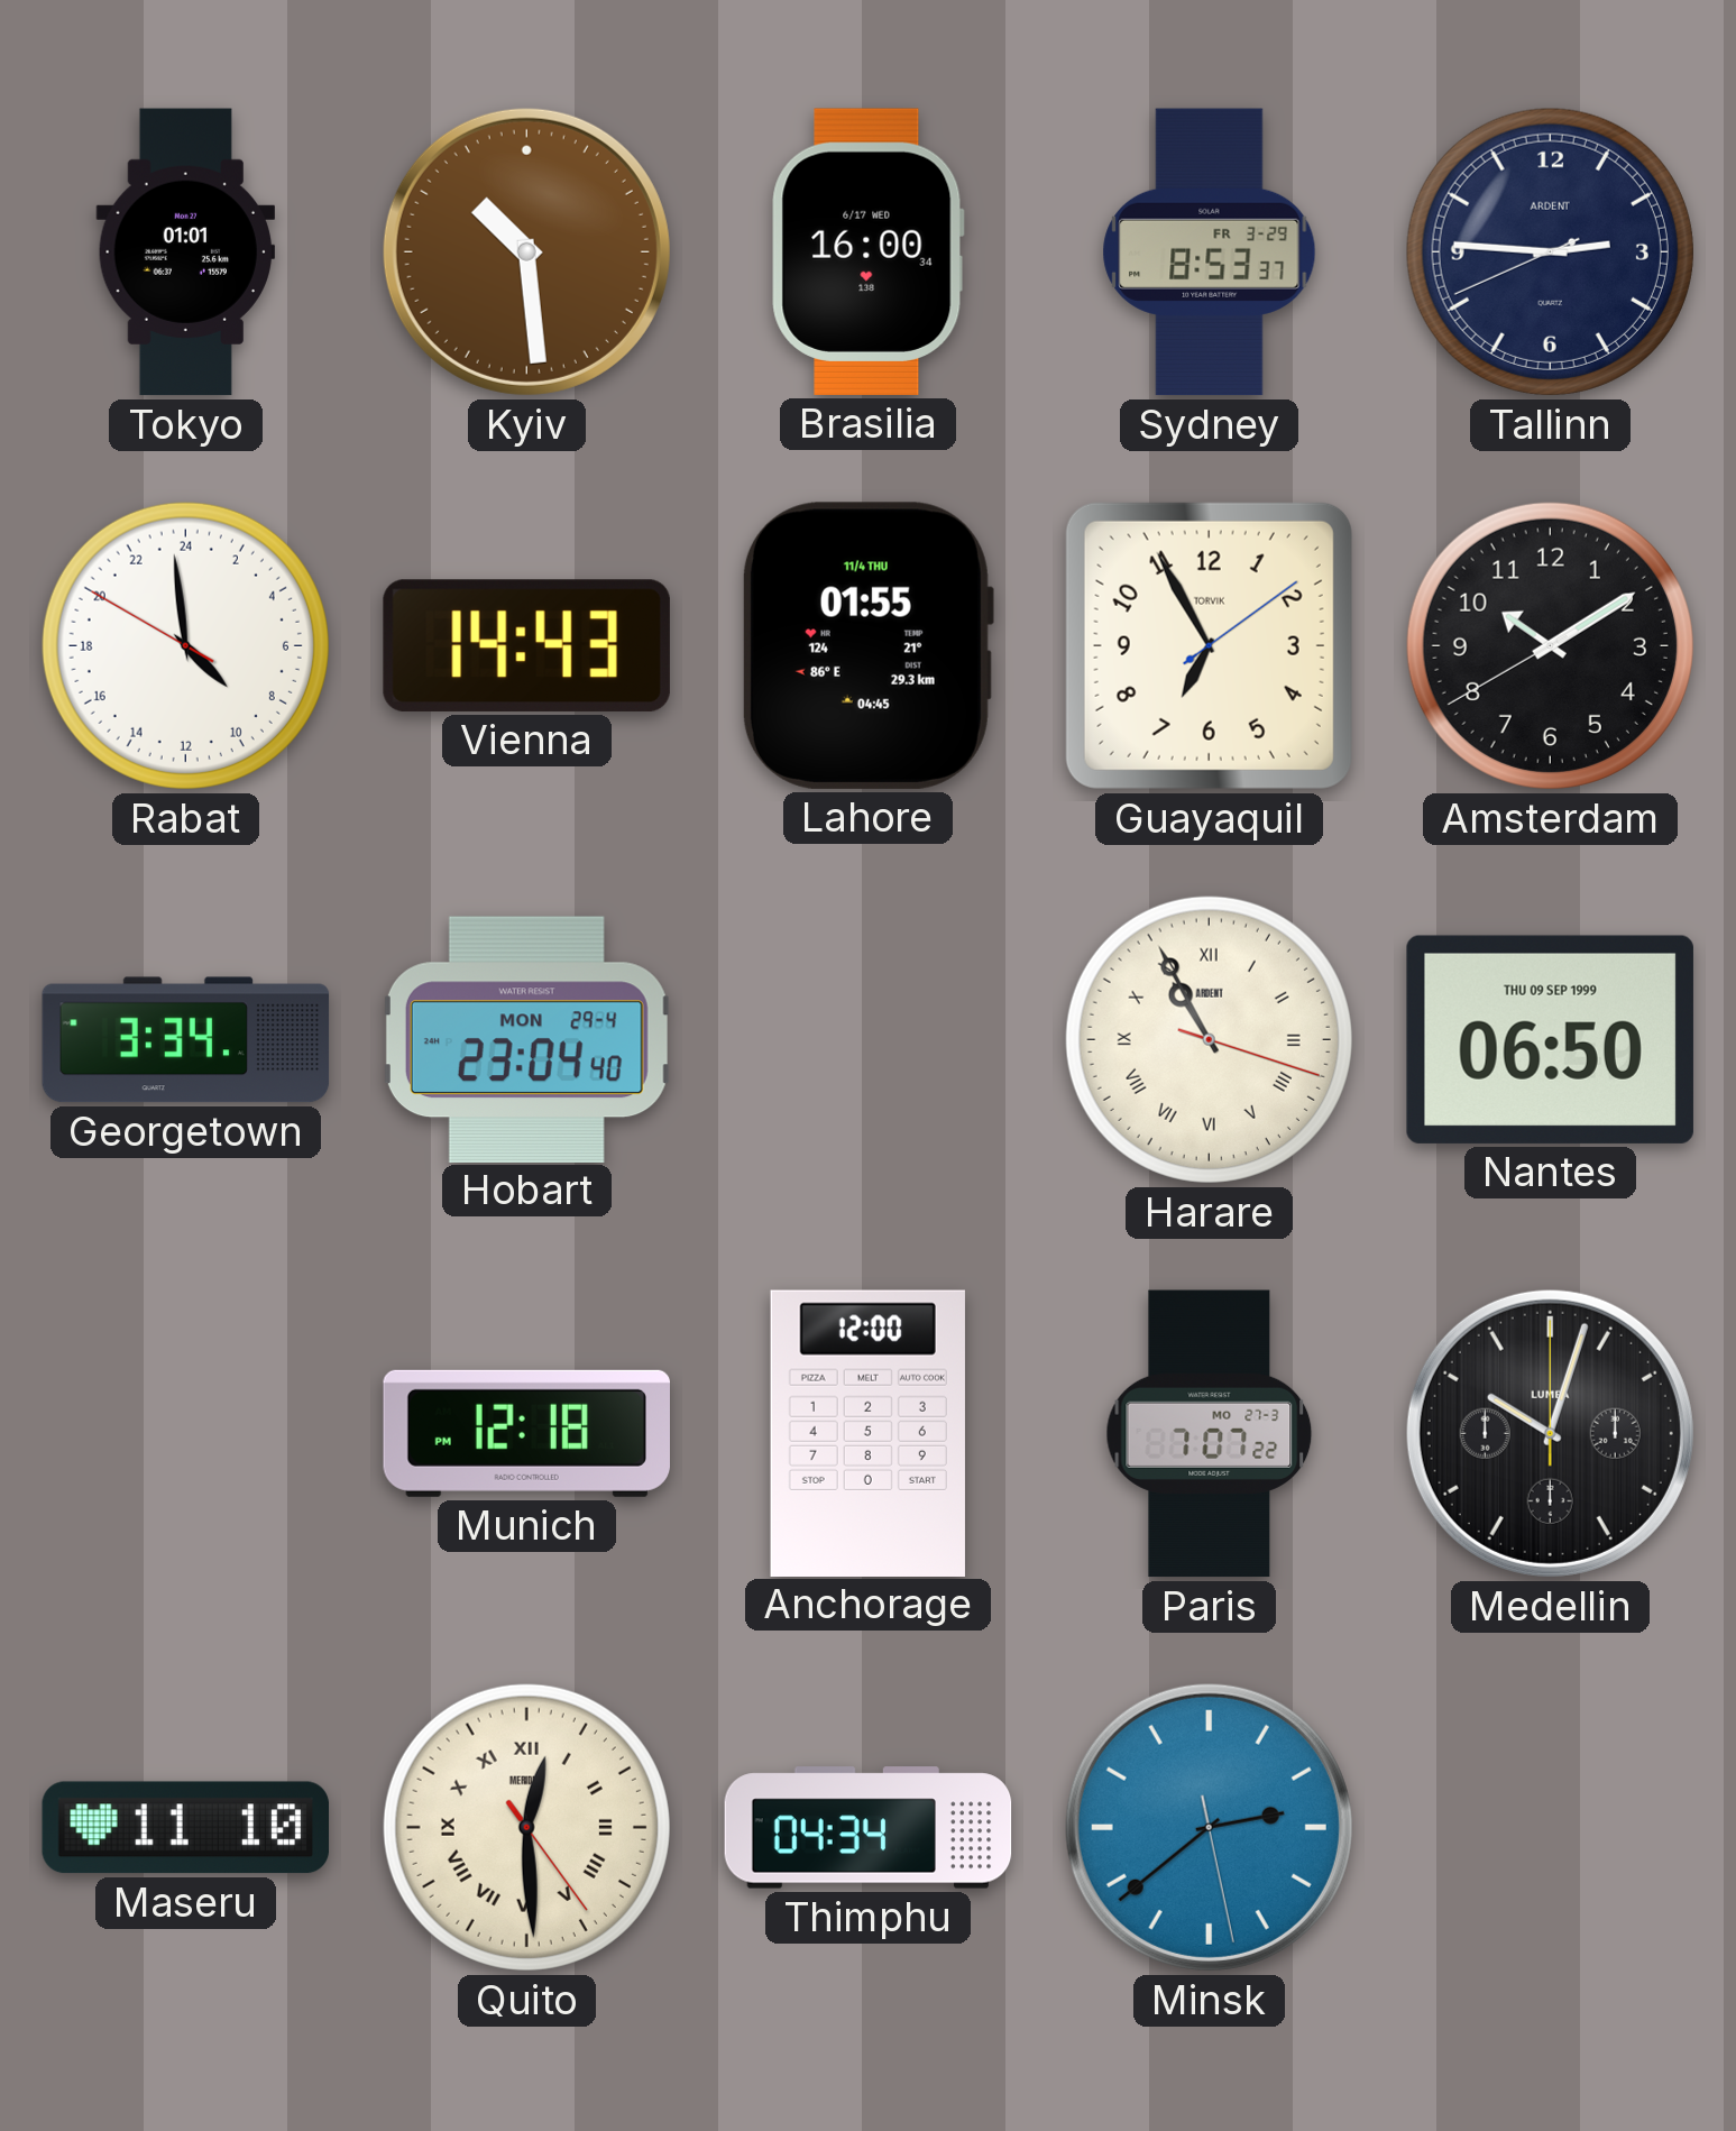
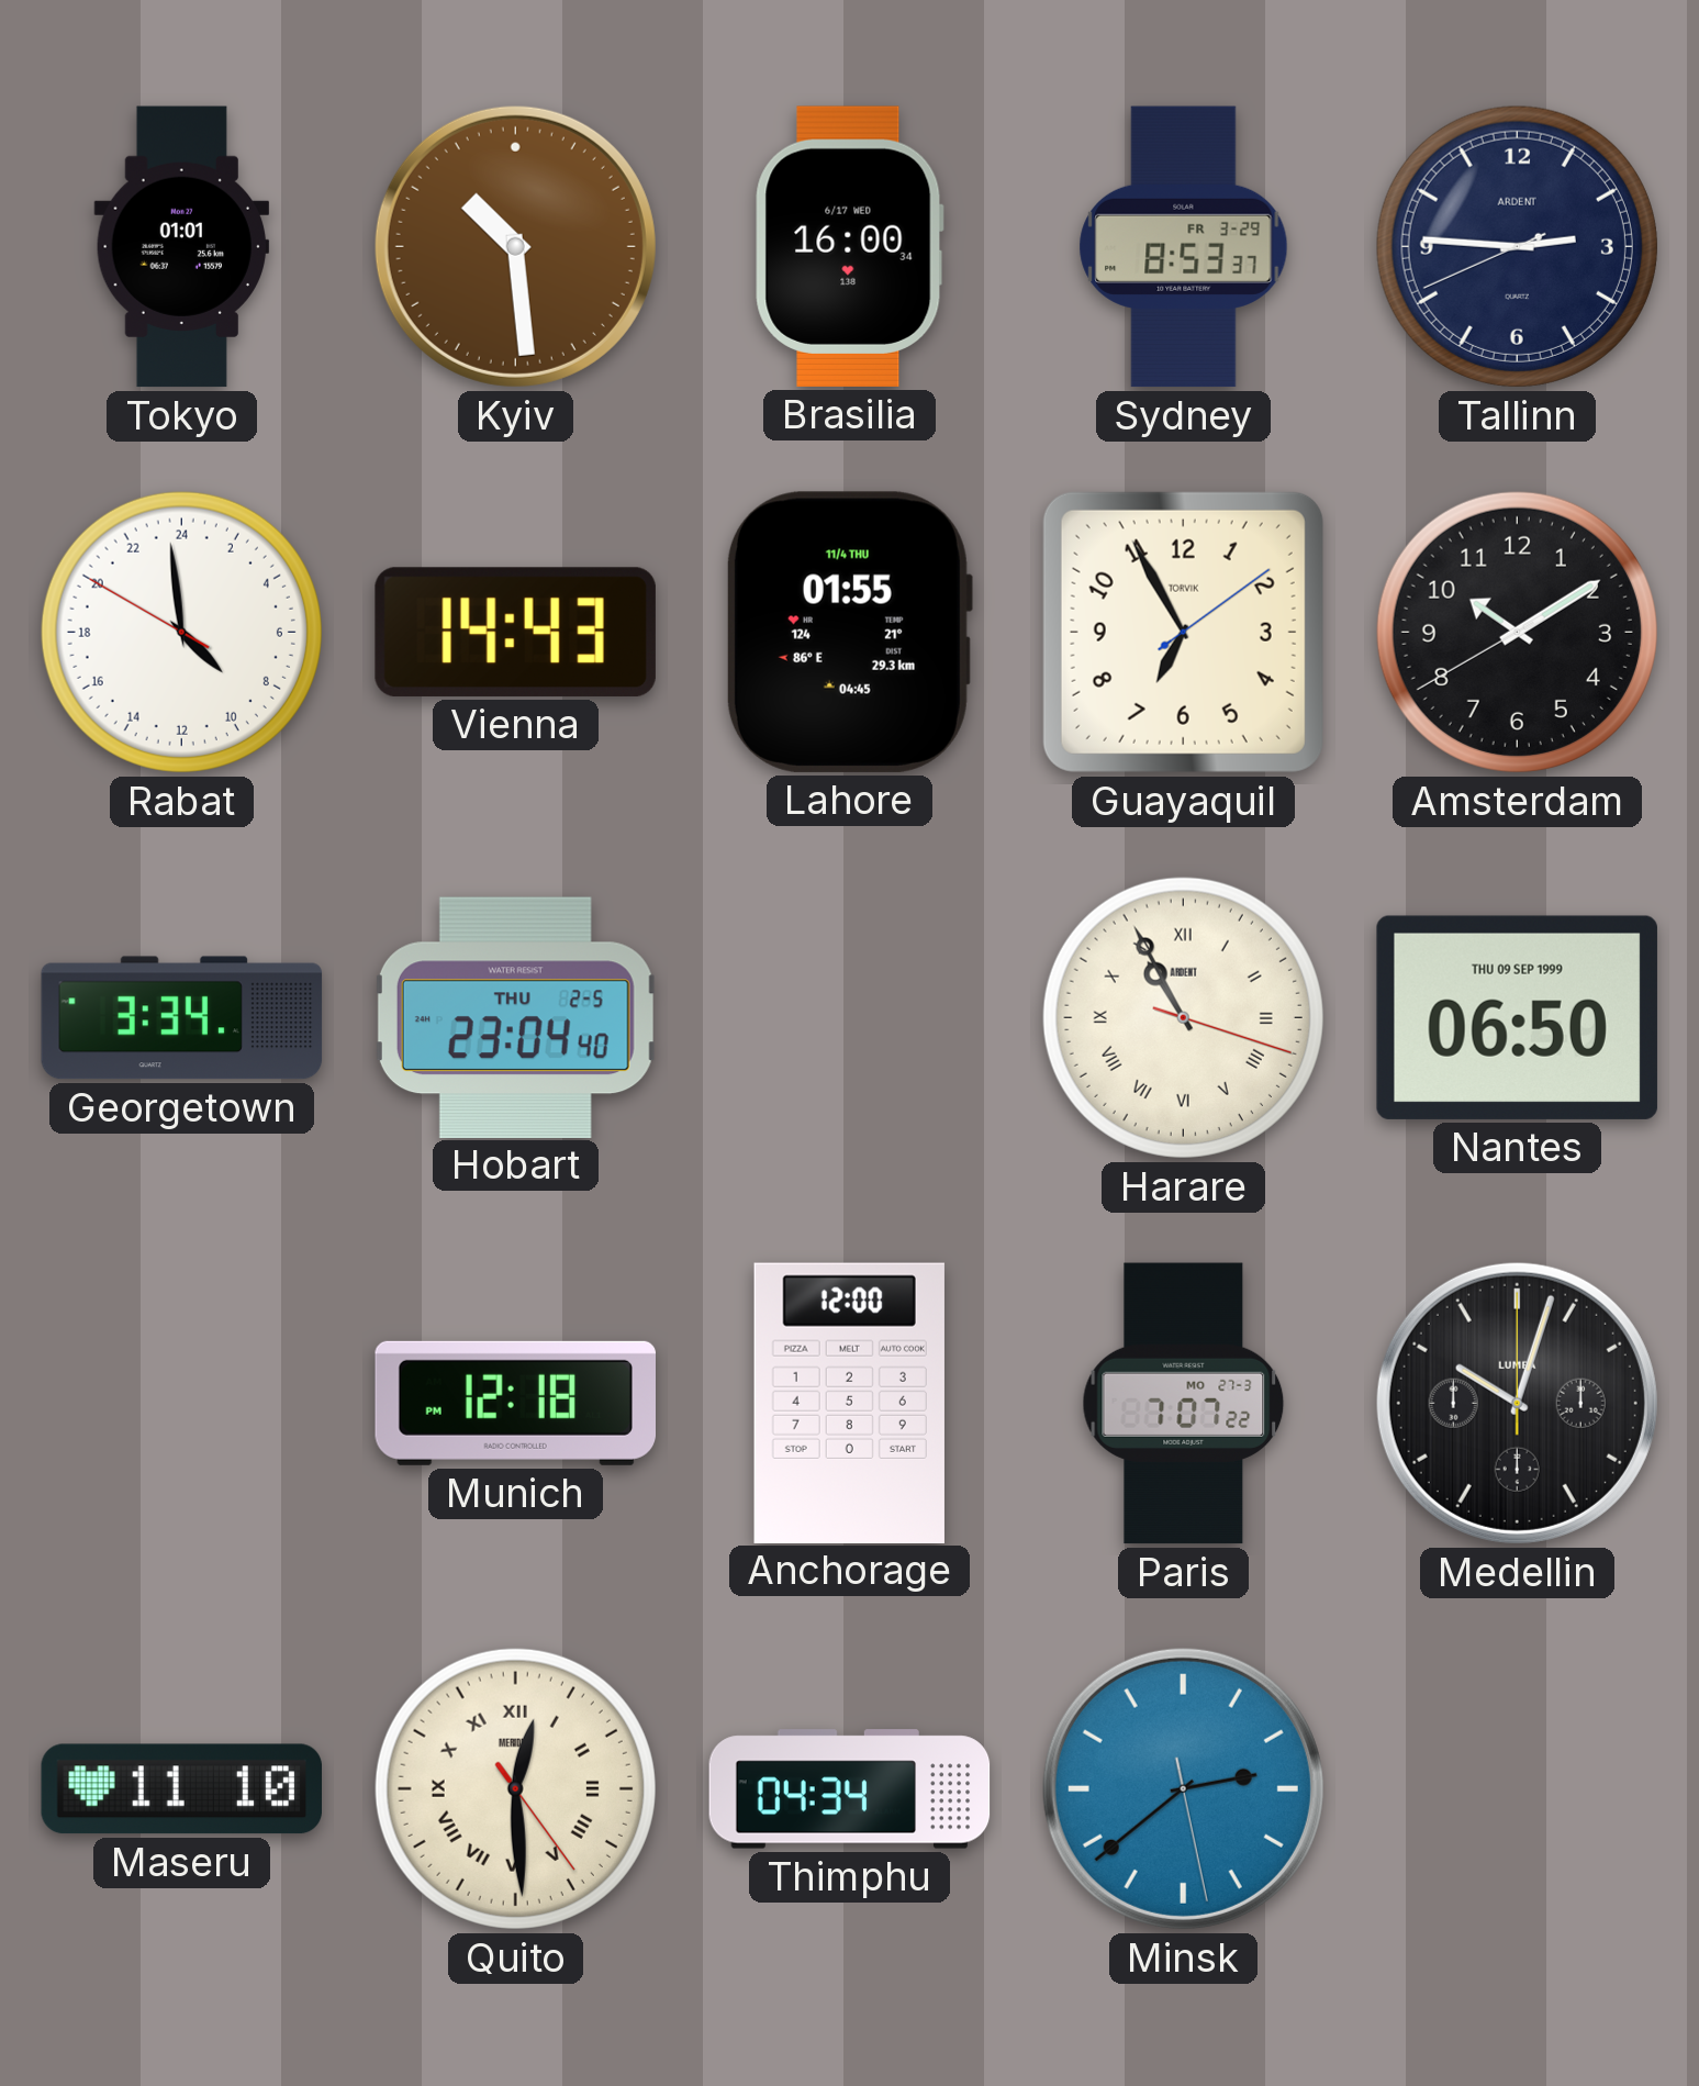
Hobart date: MON 29-4 -> THU 2-5 (515, 1017)
